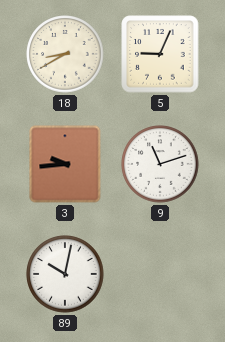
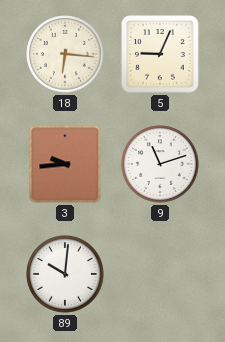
18: 8:40 -> 6:16 (65, 54)
89: 10:02 -> 10:01 (65, 274)
